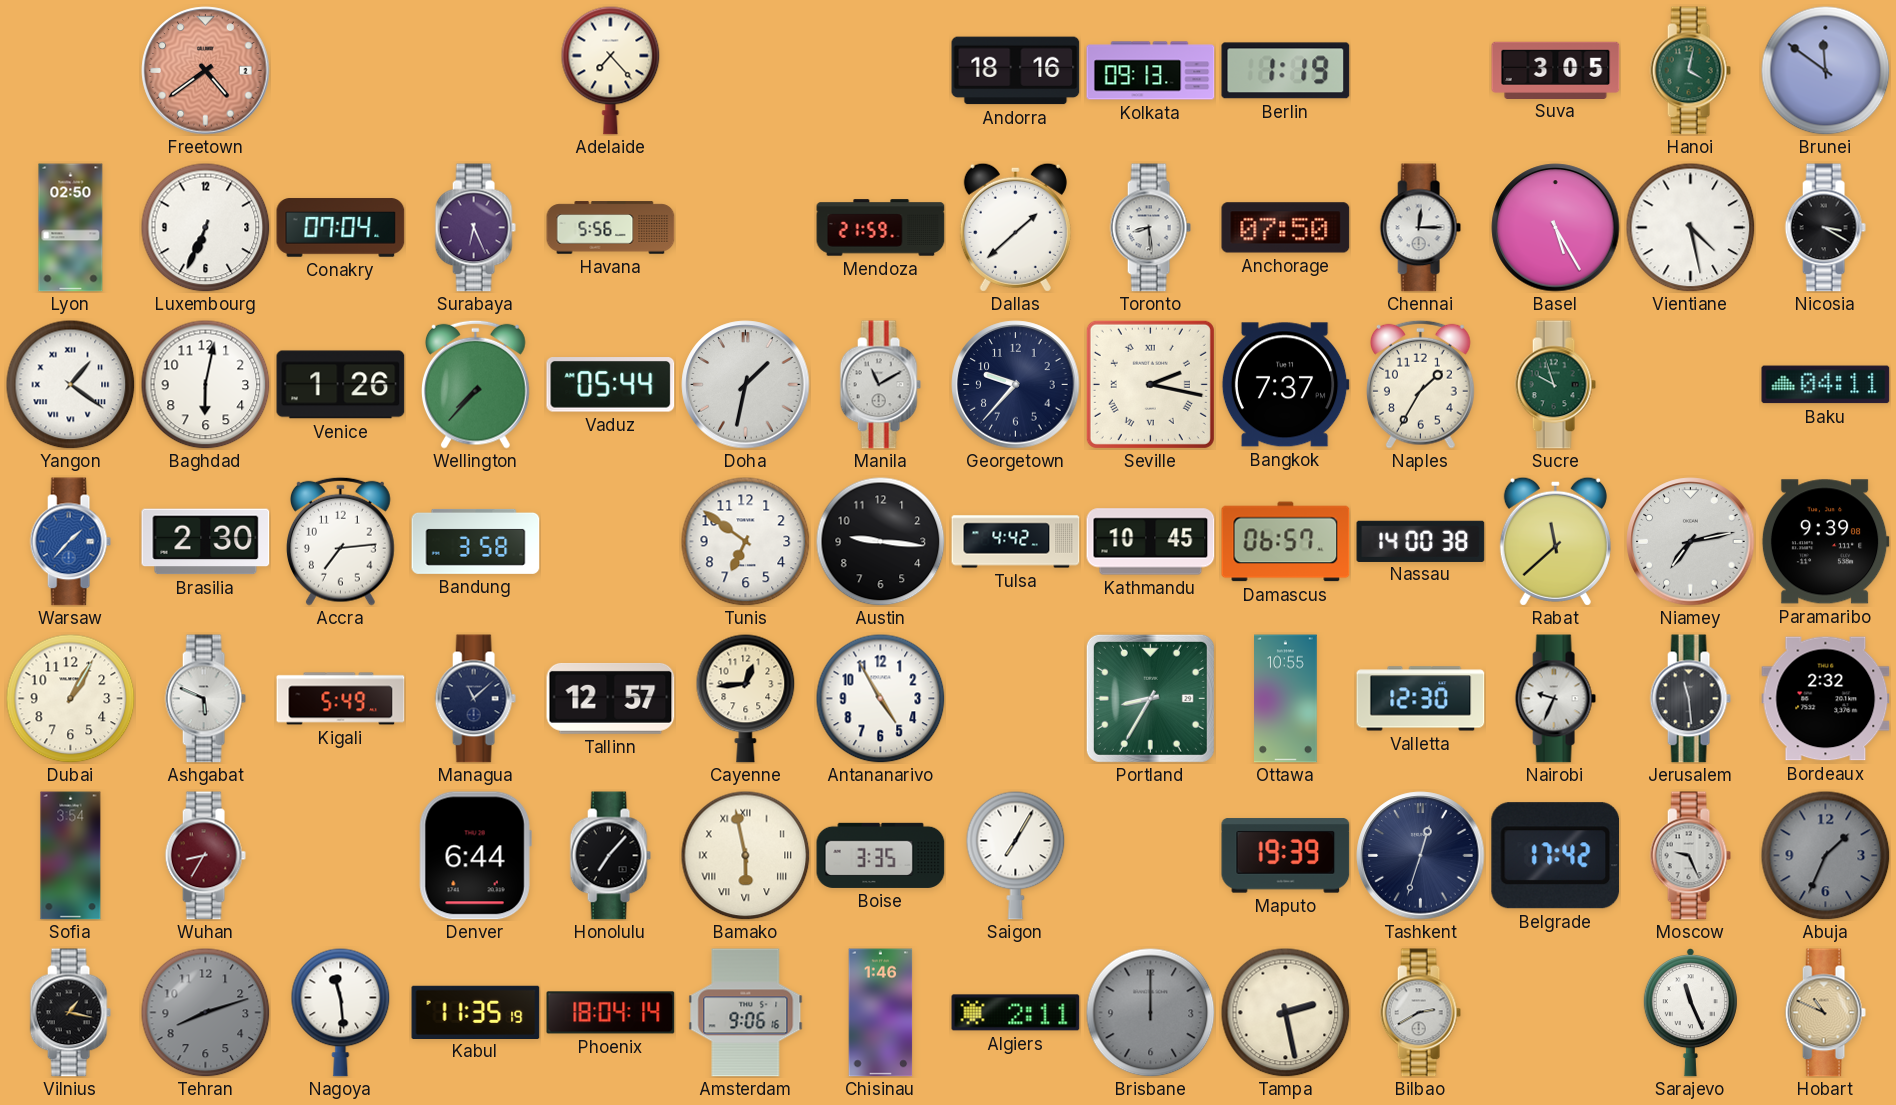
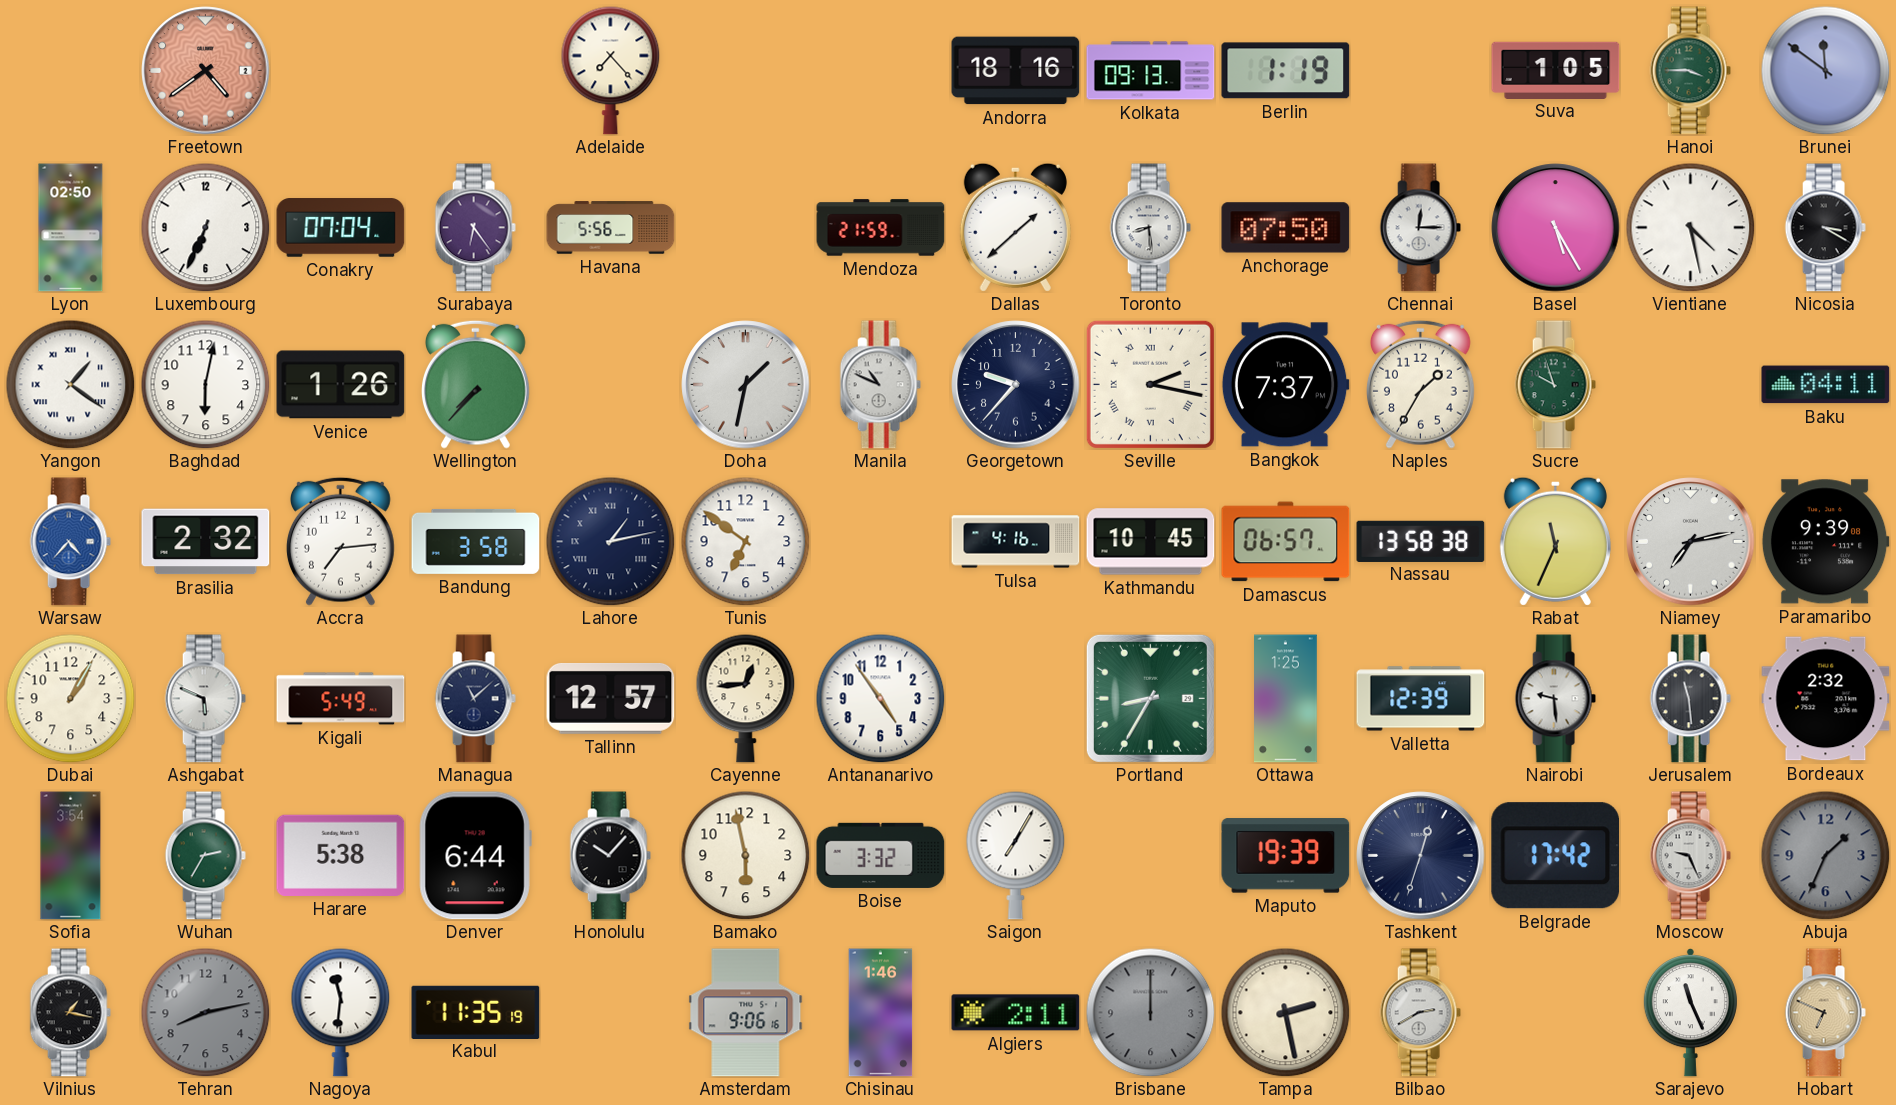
Suva: 3:05 -> 1:05 (1556, 70)
Hanoi: 4:02 -> 3:45 (1690, 71)
Surabaya: 6:26 -> 6:24 (475, 228)
Vaduz: 05:44 -> none (611, 385)
Manila: 11:10 -> 10:49 (880, 385)
Warsaw: 1:37 -> 4:37 (70, 542)
Brasilia: 2:30 -> 2:32 (206, 542)
Lahore: none -> 1:13 (610, 541)
Austin: 9:16 -> none (880, 541)
Tulsa: 4:42 -> 4:16 (1016, 542)
Nassau: 14:00 -> 13:58 (1421, 541)
Rabat: 11:38 -> 11:34 (1555, 541)
Antananarivo: 4:55 -> 4:54 (880, 698)
Ottawa: 10:55 -> 1:25 (1286, 699)
Valletta: 12:30 -> 12:39 (1421, 699)
Nairobi: 9:34 -> 9:29 (1555, 699)
Wuhan: 8:35 -> 2:35 (205, 856)
Wuhan dial: burgundy -> green (205, 856)
Harare: none -> 5:38 (341, 855)
Honolulu: 7:07 -> 10:07 (610, 856)
Bamako numerals: Roman -> Arabic (745, 855)
Boise: 3:35 -> 3:32 (881, 855)
Tehran: 8:12 -> 8:13 (205, 1012)
Nagoya: 11:29 -> 11:31 (341, 1012)
Phoenix: 18:04 -> none (611, 1013)
Hobart: 10:49 -> 6:49 (1825, 1013)
